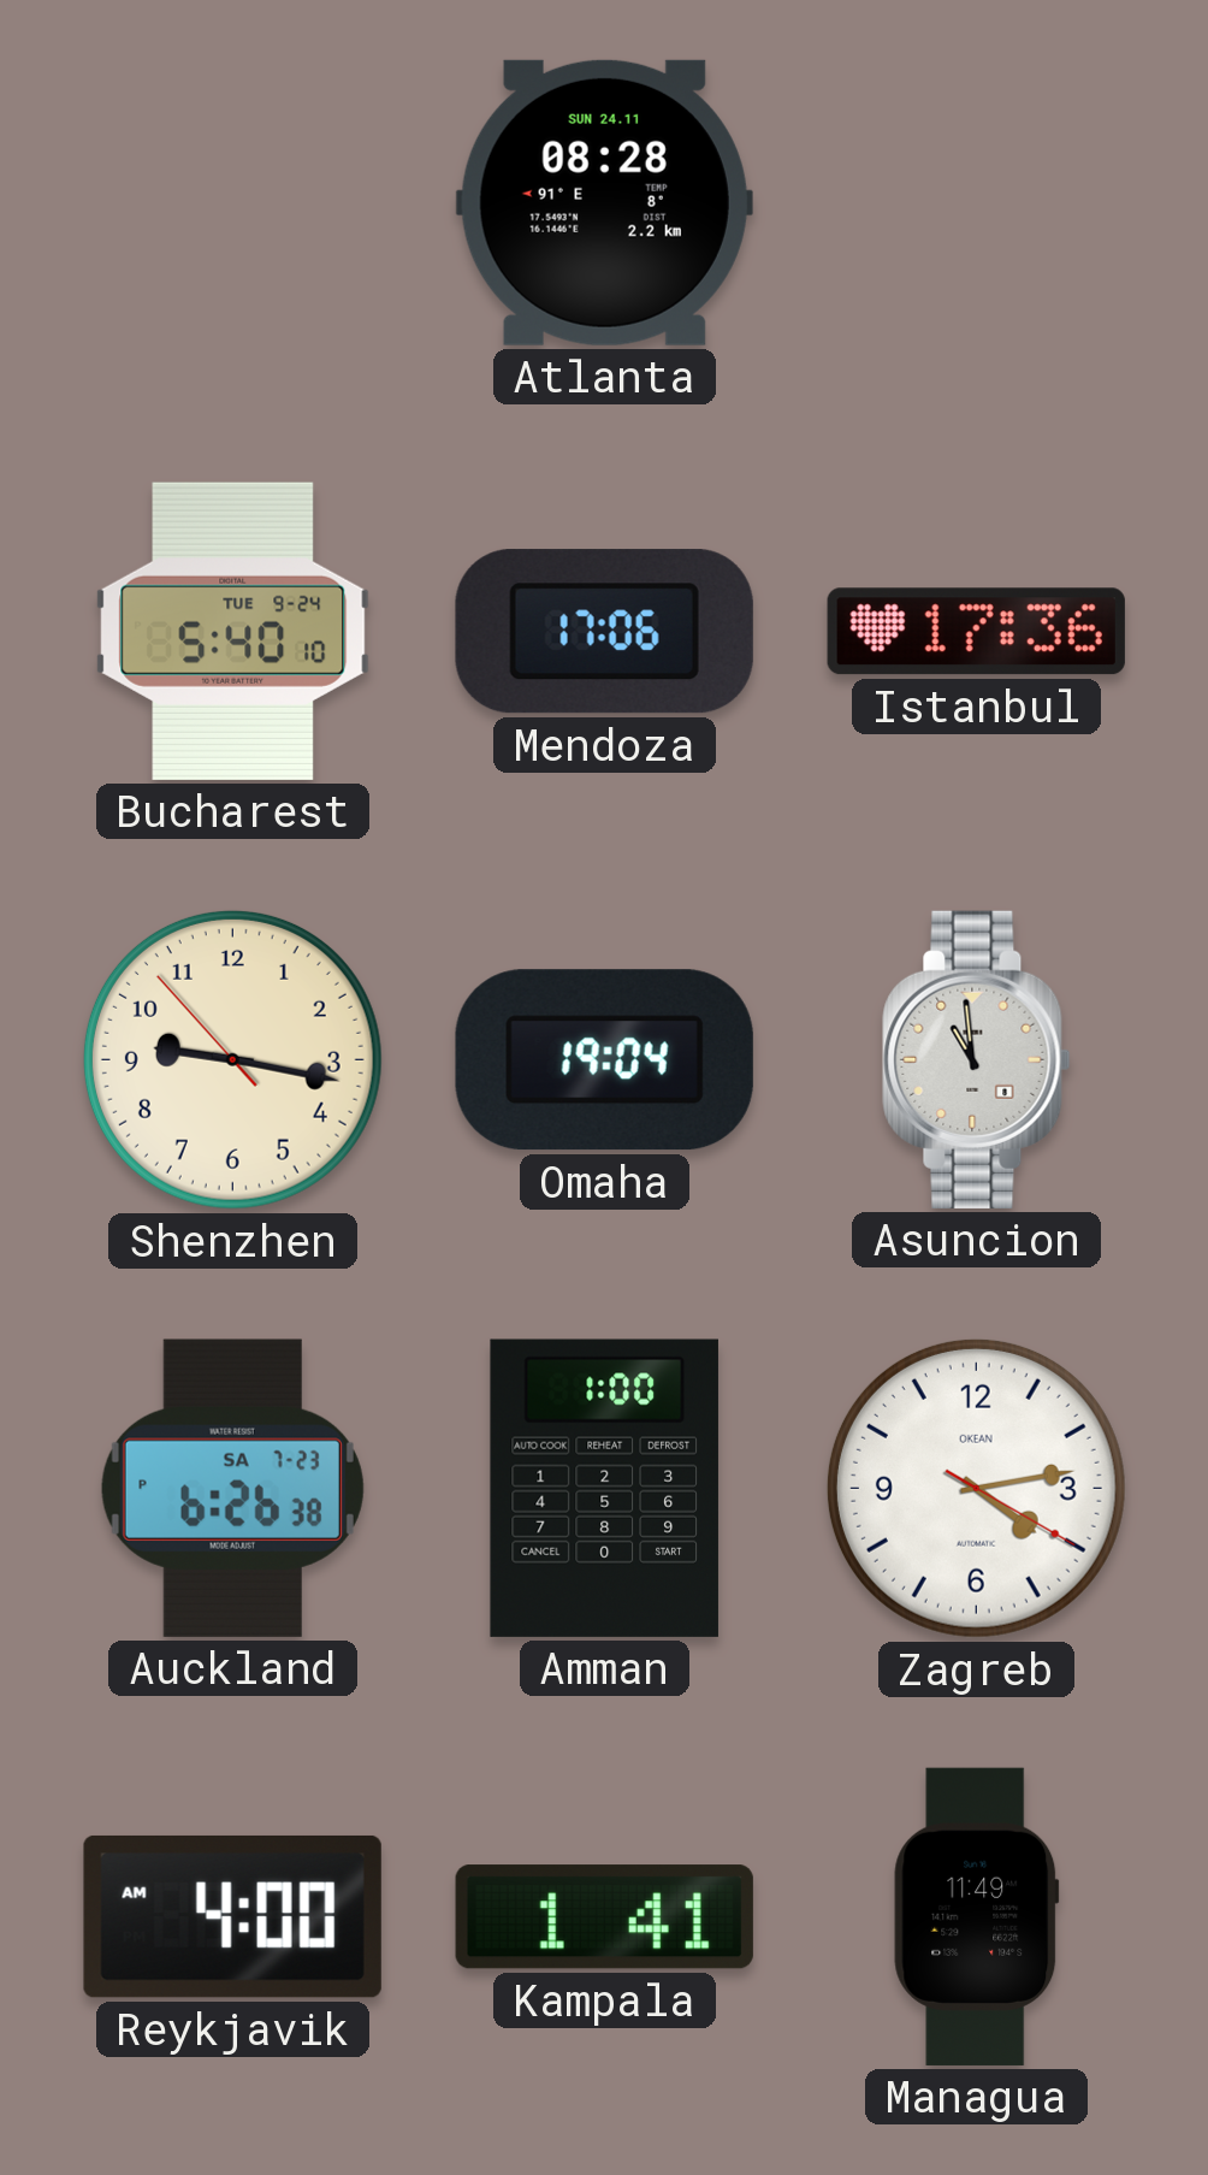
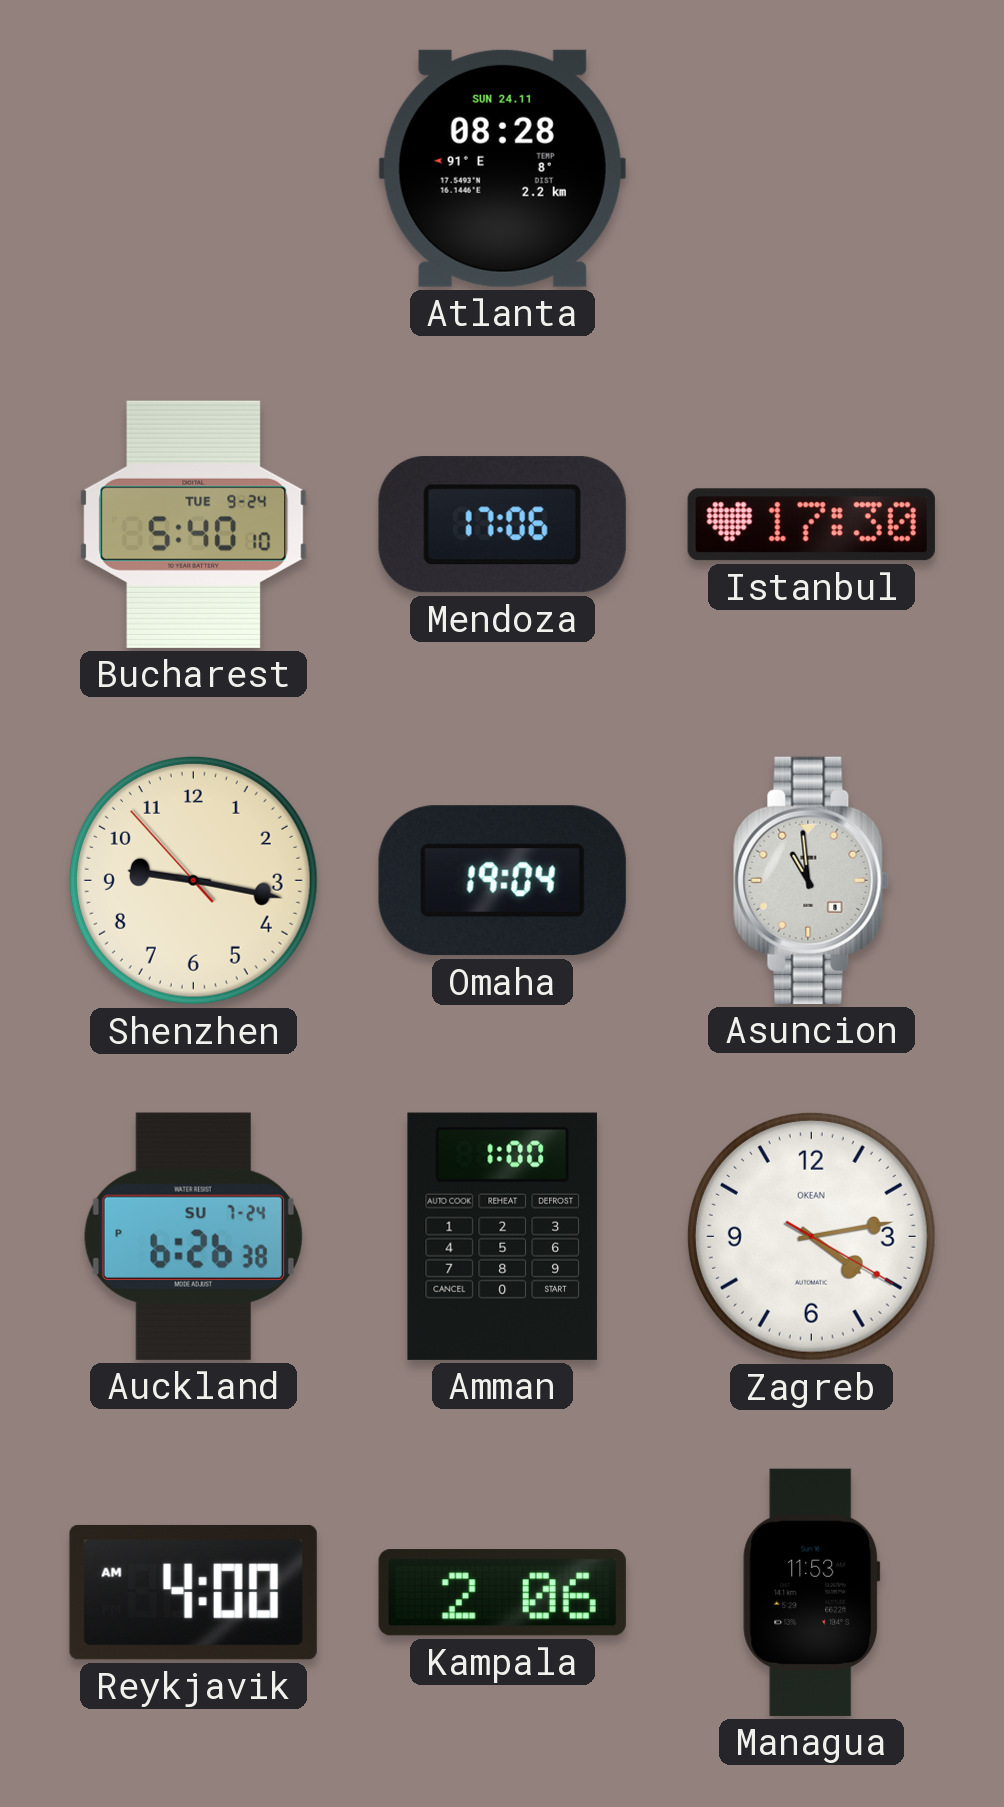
Istanbul: 17:36 -> 17:30 (811, 525)
Auckland date: SA 7-23 -> SU 7-24 (193, 1236)
Kampala: 1:41 -> 2:06 (502, 1593)
Managua: 11:49 -> 11:53 (812, 1592)
